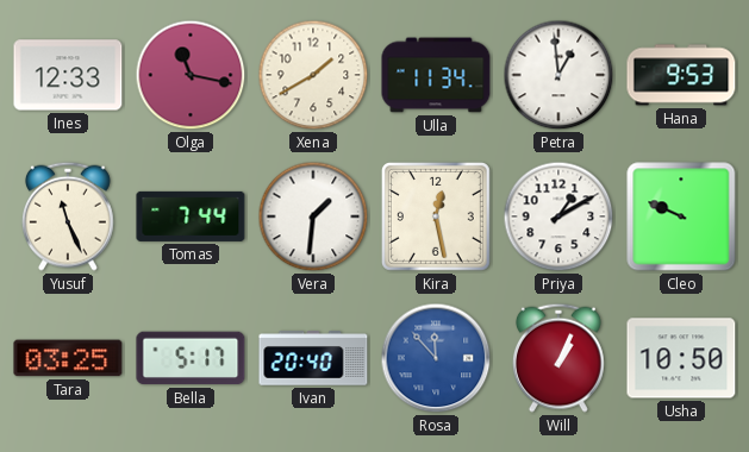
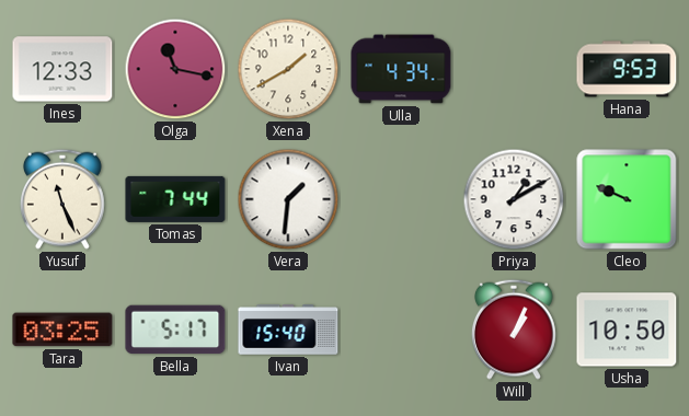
Ulla: 11:34 -> 4:34 (401, 69)
Petra: 12:59 -> none (558, 75)
Kira: 12:28 -> none (436, 216)
Ivan: 20:40 -> 15:40 (288, 330)
Rosa: 11:53 -> none (436, 358)
